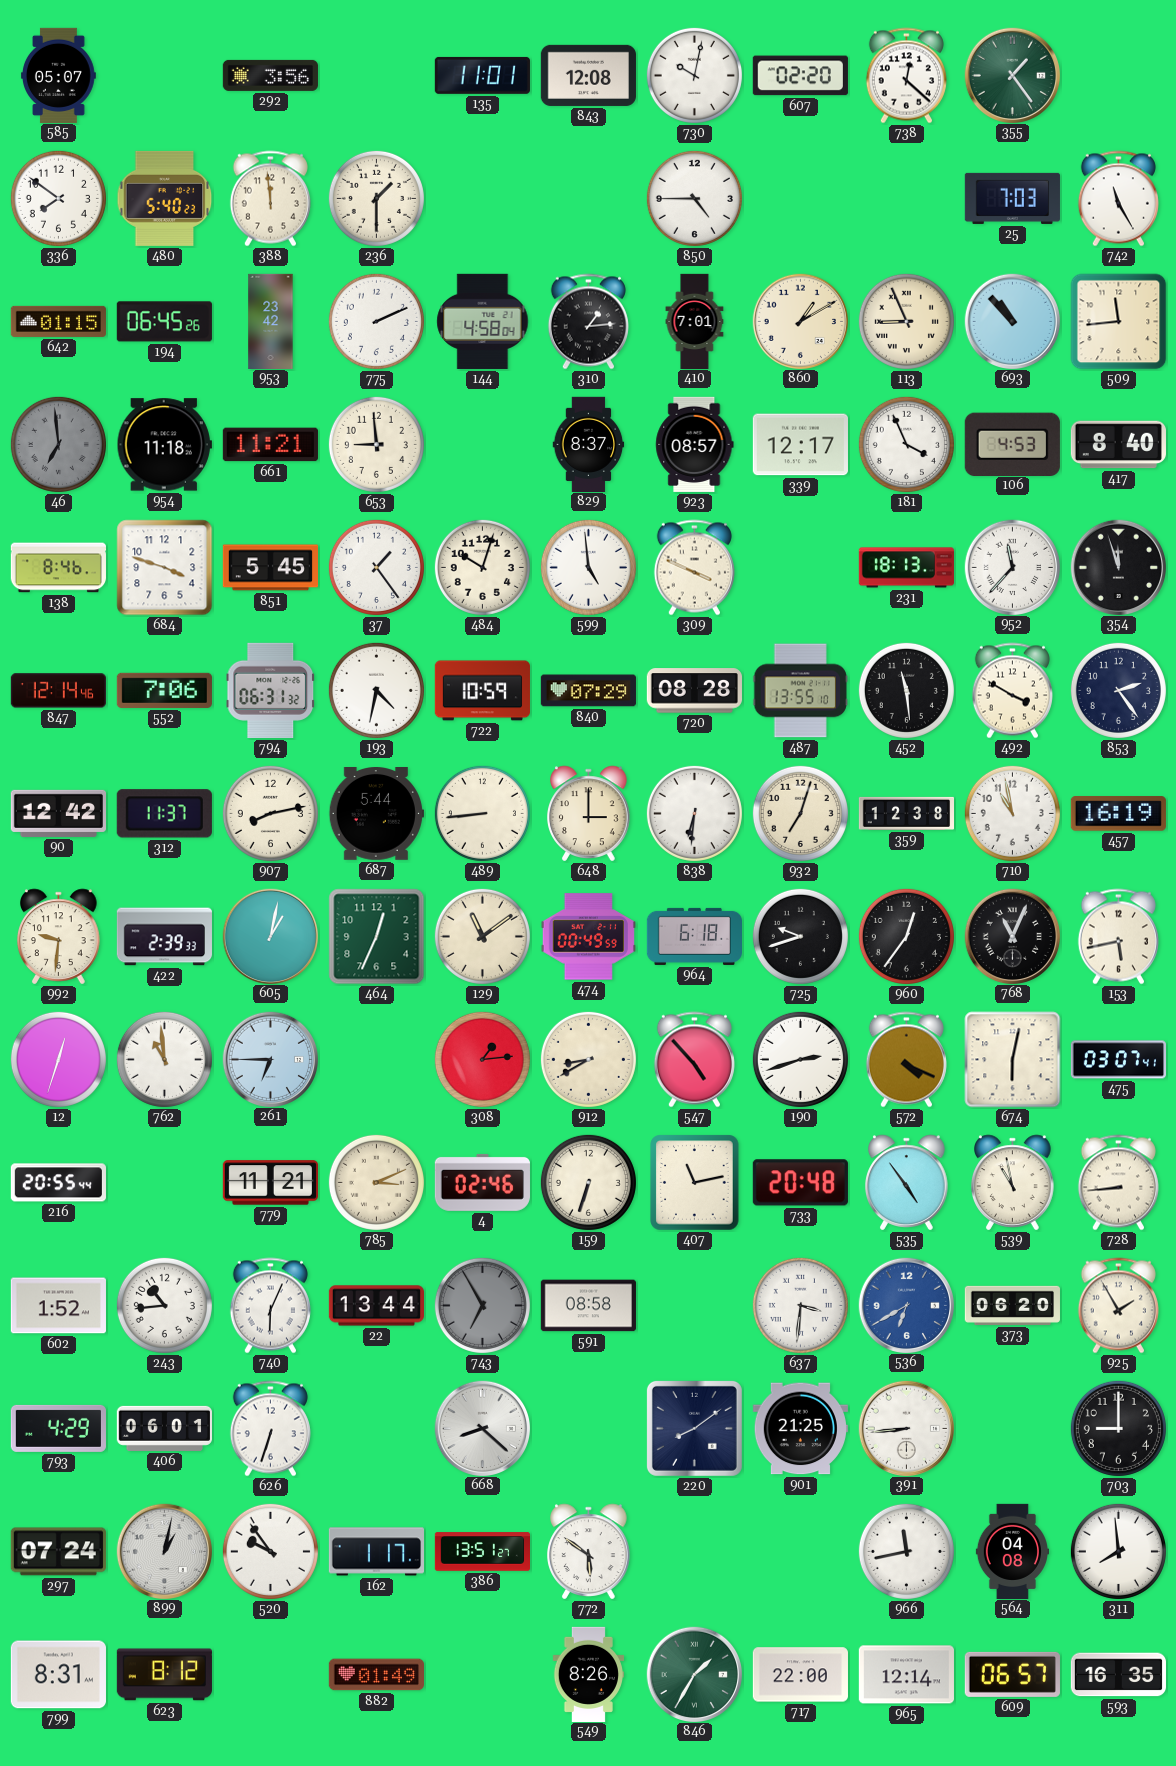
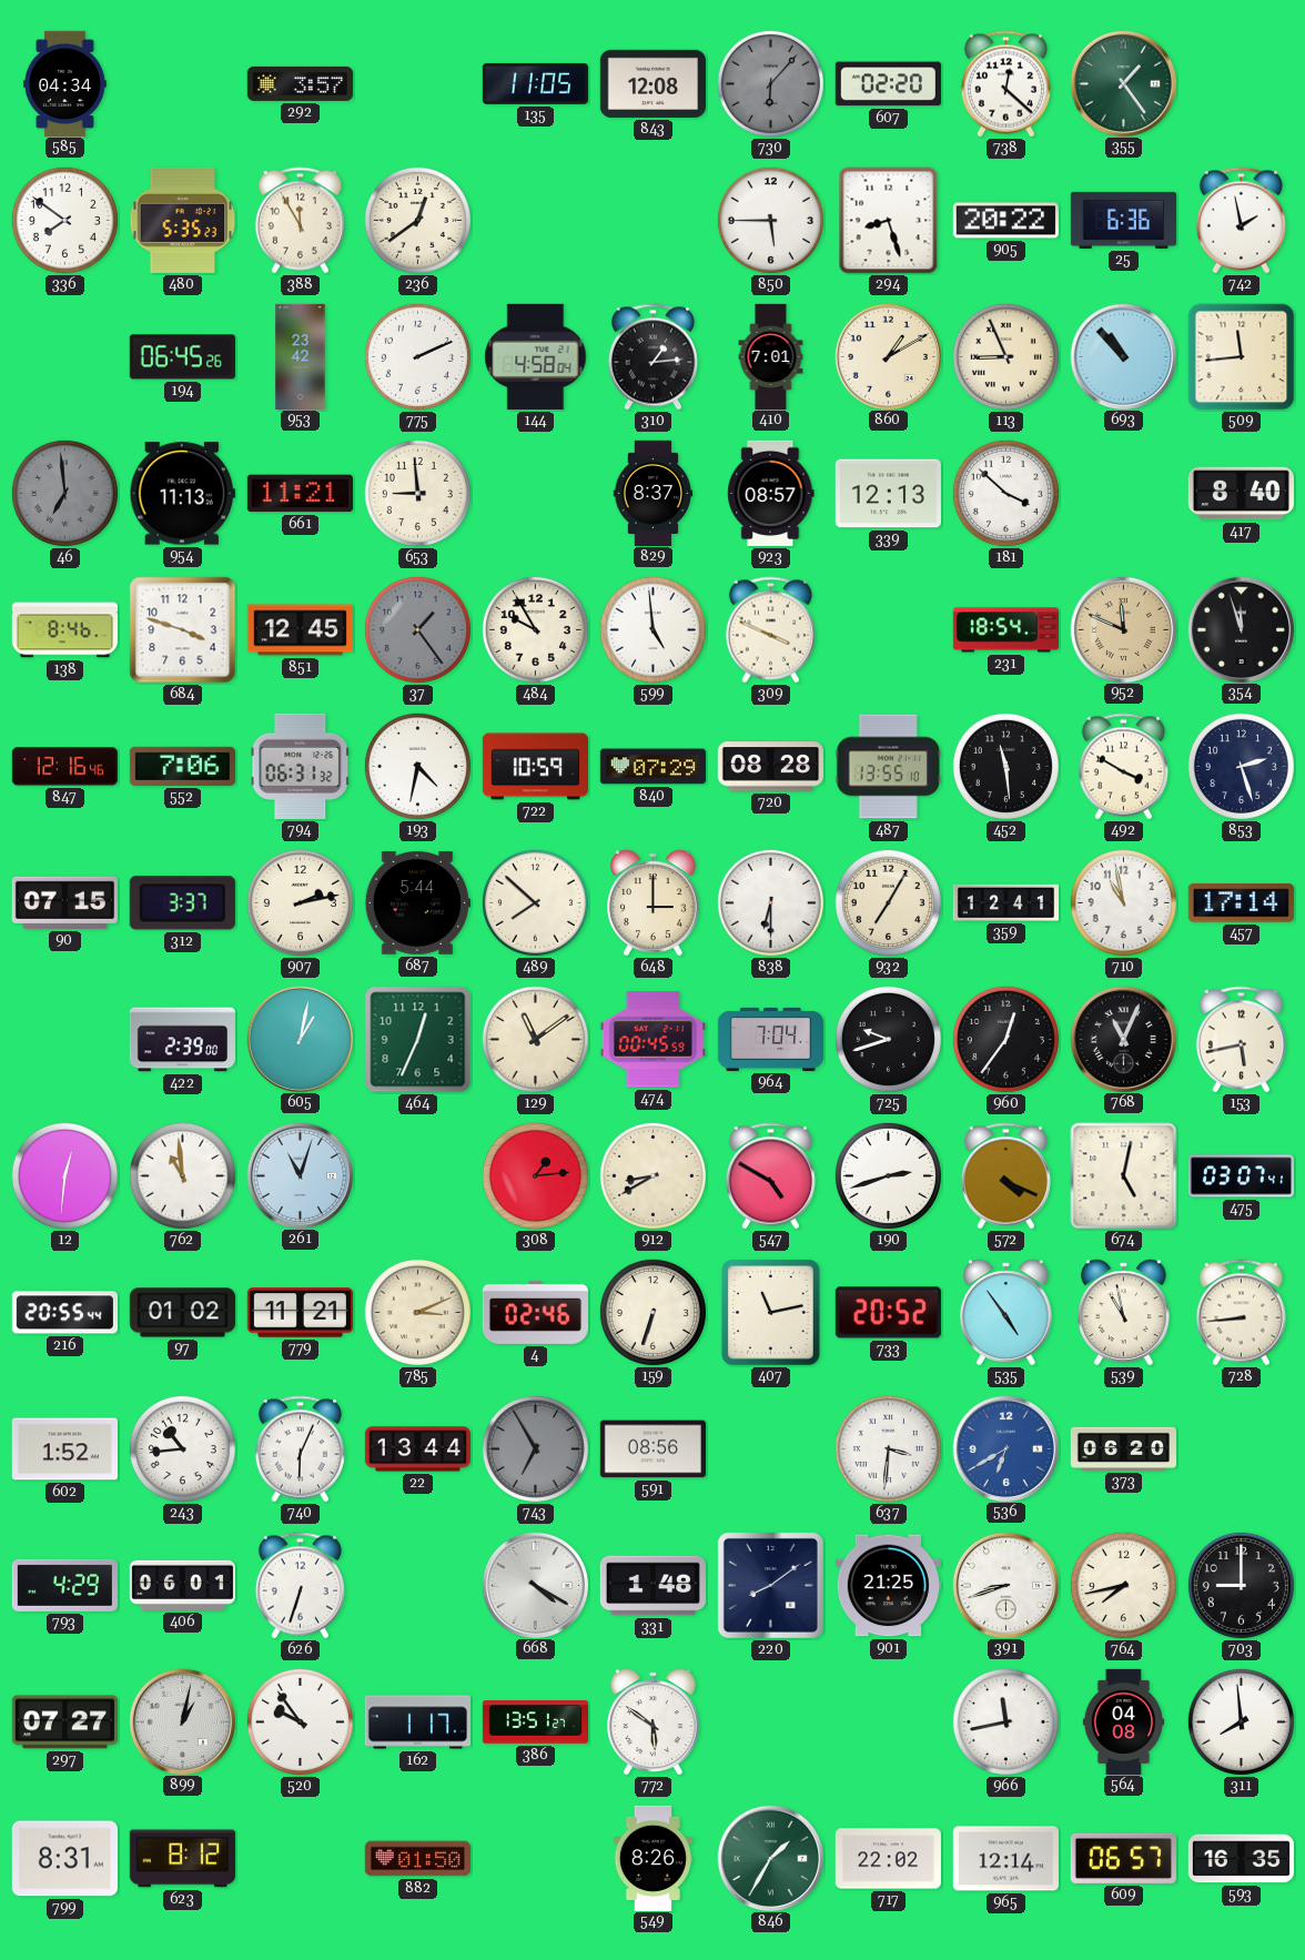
585: 05:07 -> 04:34 (64, 83)
292: 3:56 -> 3:57 (300, 83)
135: 11:01 -> 11:05 (535, 83)
730: 10:02 -> 6:07 (770, 83)
730 dial: white -> grey (770, 83)
480: 5:40 -> 5:35 (183, 220)
388: 11:59 -> 11:55 (300, 221)
236: 1:30 -> 12:39 (417, 220)
850: 4:45 -> 5:45 (770, 220)
294: none -> 8:27 (889, 221)
905: none -> 20:22 (1005, 221)
25: 7:03 -> 6:36 (1123, 220)
742: 11:25 -> 1:58 (1241, 221)
642: 01:15 -> none (58, 321)
954: 11:18 -> 11:13 (182, 494)
339: 12:17 -> 12:13 (888, 494)
181: 3:56 -> 3:52 (1005, 493)
106: 4:53 -> none (1012, 444)
851: 5:45 -> 12:45 (300, 630)
37 dial: white -> grey (417, 629)
484: 10:03 -> 9:55 (535, 629)
231: 18:13 -> 18:54 (1005, 630)
952: 11:37 -> 11:49 (1123, 629)
952 dial: white -> champagne (1123, 629)
847: 12:14 -> 12:16 (64, 767)
853: 2:24 -> 2:27 (1241, 766)
90: 12:42 -> 07:15 (64, 902)
312: 11:37 -> 3:37 (182, 903)
907: 8:13 -> 2:13 (300, 902)
489: 8:44 -> 7:52 (535, 902)
838: 6:31 -> 6:30 (770, 902)
932: 7:03 -> 7:05 (888, 902)
359: 12:38 -> 12:41 (1005, 902)
457: 16:19 -> 17:14 (1241, 903)
992: 9:31 -> none (59, 937)
422: 2:39:33 -> 2:39:00 (182, 1040)
474: 00:49 -> 00:45 (652, 1040)
964: 6:18 -> 7:04 (770, 1039)
12: 12:33 -> 12:31 (64, 1175)
261: 6:45 -> 11:03 (300, 1175)
547: 4:53 -> 4:50 (770, 1176)
674: 6:02 -> 5:02 (1124, 1176)
97: none -> 01:02 (182, 1313)
733: 20:48 -> 20:52 (888, 1313)
591: 08:58 -> 08:56 (652, 1449)
925: 1:55 -> none (1118, 1306)
668: 8:22 -> 4:20 (535, 1585)
331: none -> 1:48 (652, 1586)
391: 8:44 -> 8:42 (1005, 1585)
764: none -> 7:43 (1123, 1585)
297: 07:24 -> 07:27 (64, 1722)
882: 01:49 -> 01:50 (417, 1859)
717: 22:00 -> 22:02 (888, 1859)
